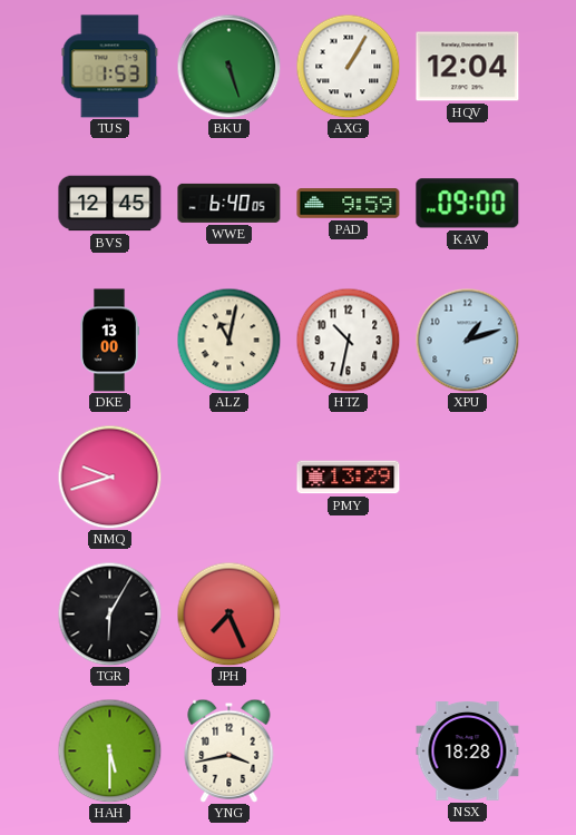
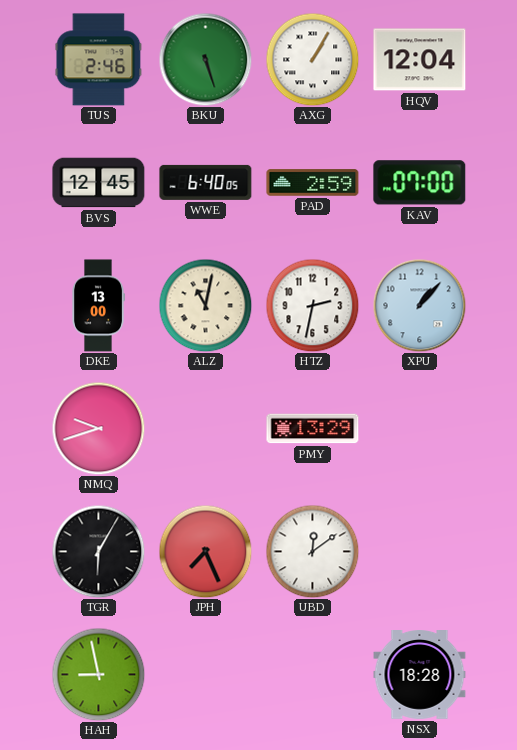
TUS: 1:53 -> 2:46 (99, 60)
PAD: 9:59 -> 2:59 (313, 183)
KAV: 09:00 -> 07:00 (420, 183)
HTZ: 10:32 -> 2:32 (312, 305)
XPU: 1:12 -> 1:07 (419, 305)
UBD: none -> 12:09 (312, 551)
HAH: 5:30 -> 8:58 (98, 674)
YNG: 3:43 -> none (230, 750)
